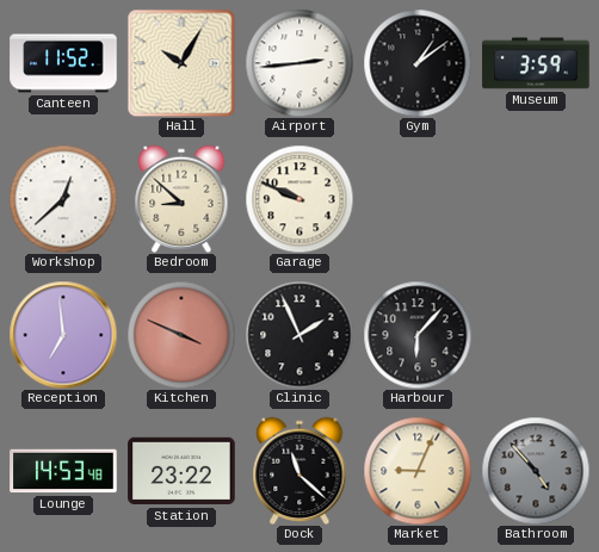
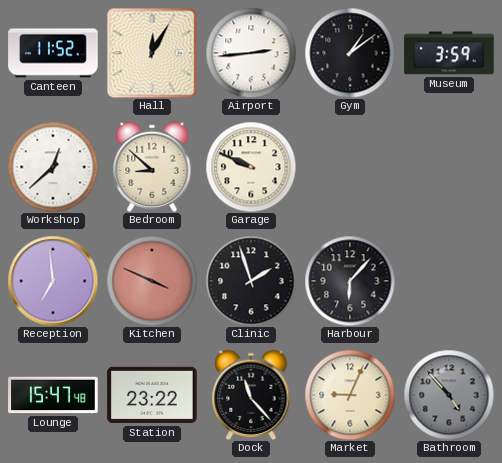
Hall: 10:05 -> 12:05 (152, 53)
Clinic: 1:56 -> 1:57 (251, 281)
Lounge: 14:53 -> 15:47 (53, 395)
Dock: 11:22 -> 11:23 (251, 394)
